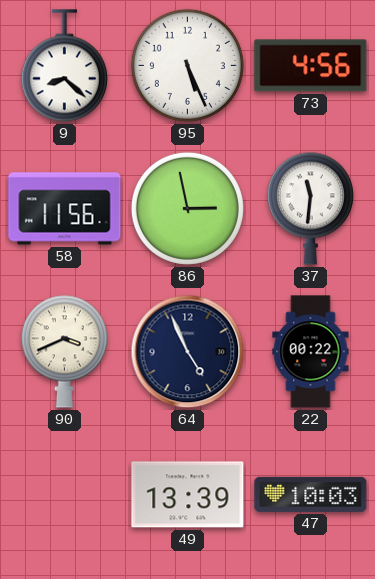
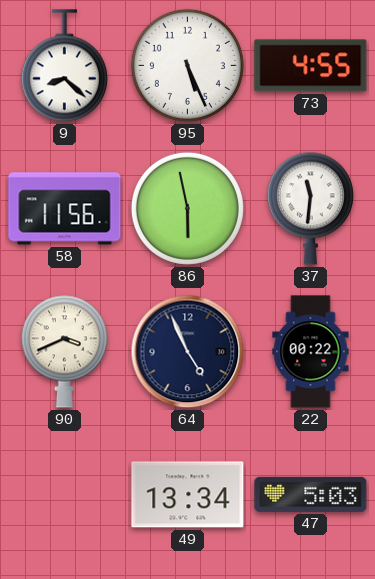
73: 4:56 -> 4:55 (311, 66)
86: 2:58 -> 5:58 (187, 208)
49: 13:39 -> 13:34 (188, 495)
47: 10:03 -> 5:03 (311, 494)
